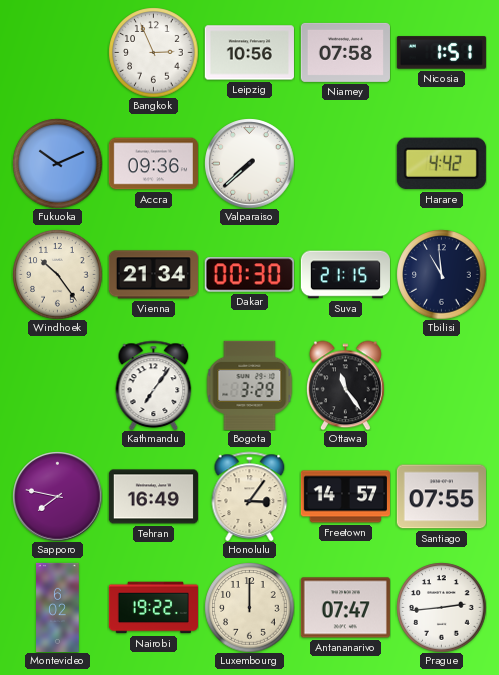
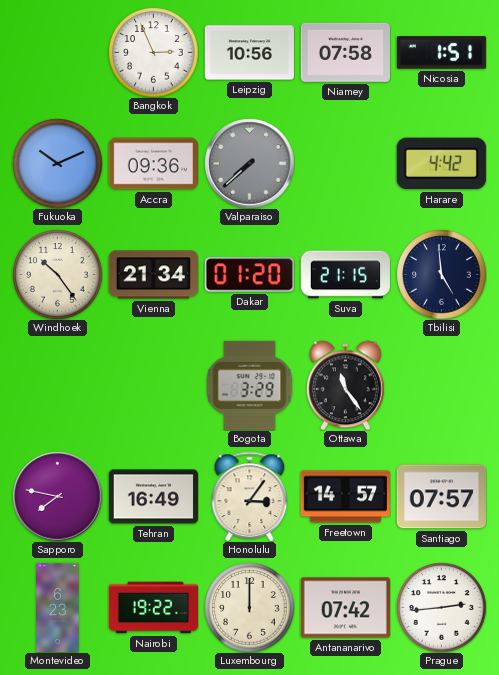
Valparaiso dial: white -> grey (249, 163)
Dakar: 00:30 -> 01:20 (249, 275)
Tbilisi: 10:59 -> 4:59 (441, 274)
Kathmandu: 7:06 -> none (154, 385)
Santiago: 07:55 -> 07:57 (441, 497)
Montevideo: 6:02 -> 6:23 (58, 607)
Antananarivo: 07:47 -> 07:42 (345, 608)
